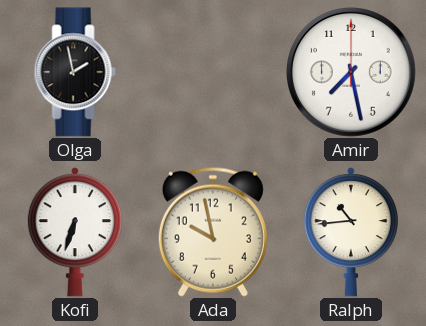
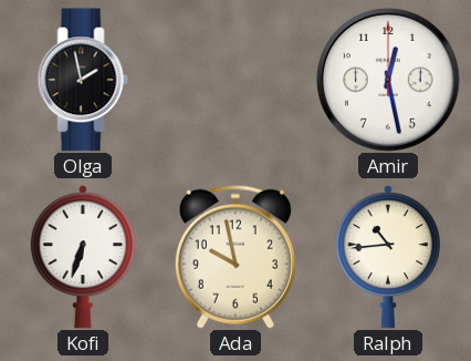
Amir: 7:28 -> 12:28 (389, 81)
